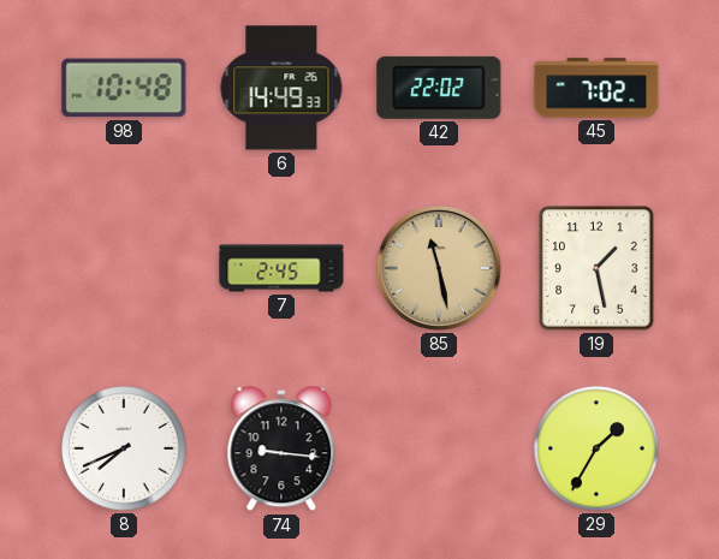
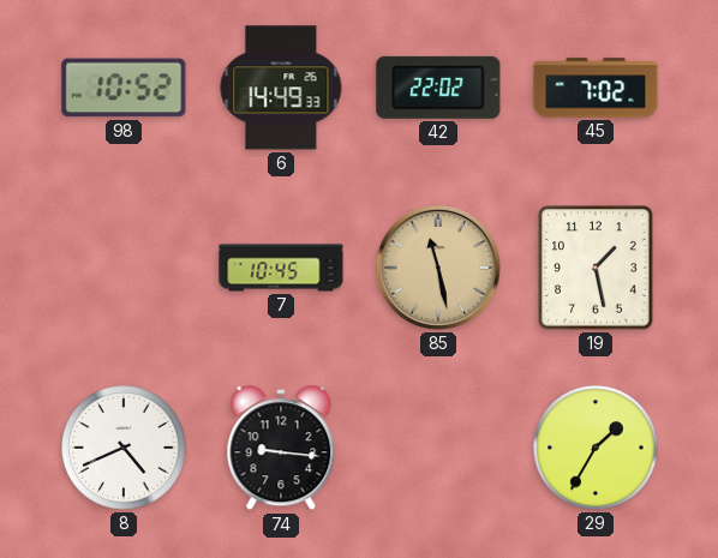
98: 10:48 -> 10:52 (124, 88)
7: 2:45 -> 10:45 (281, 268)
8: 7:41 -> 4:41 (124, 448)
